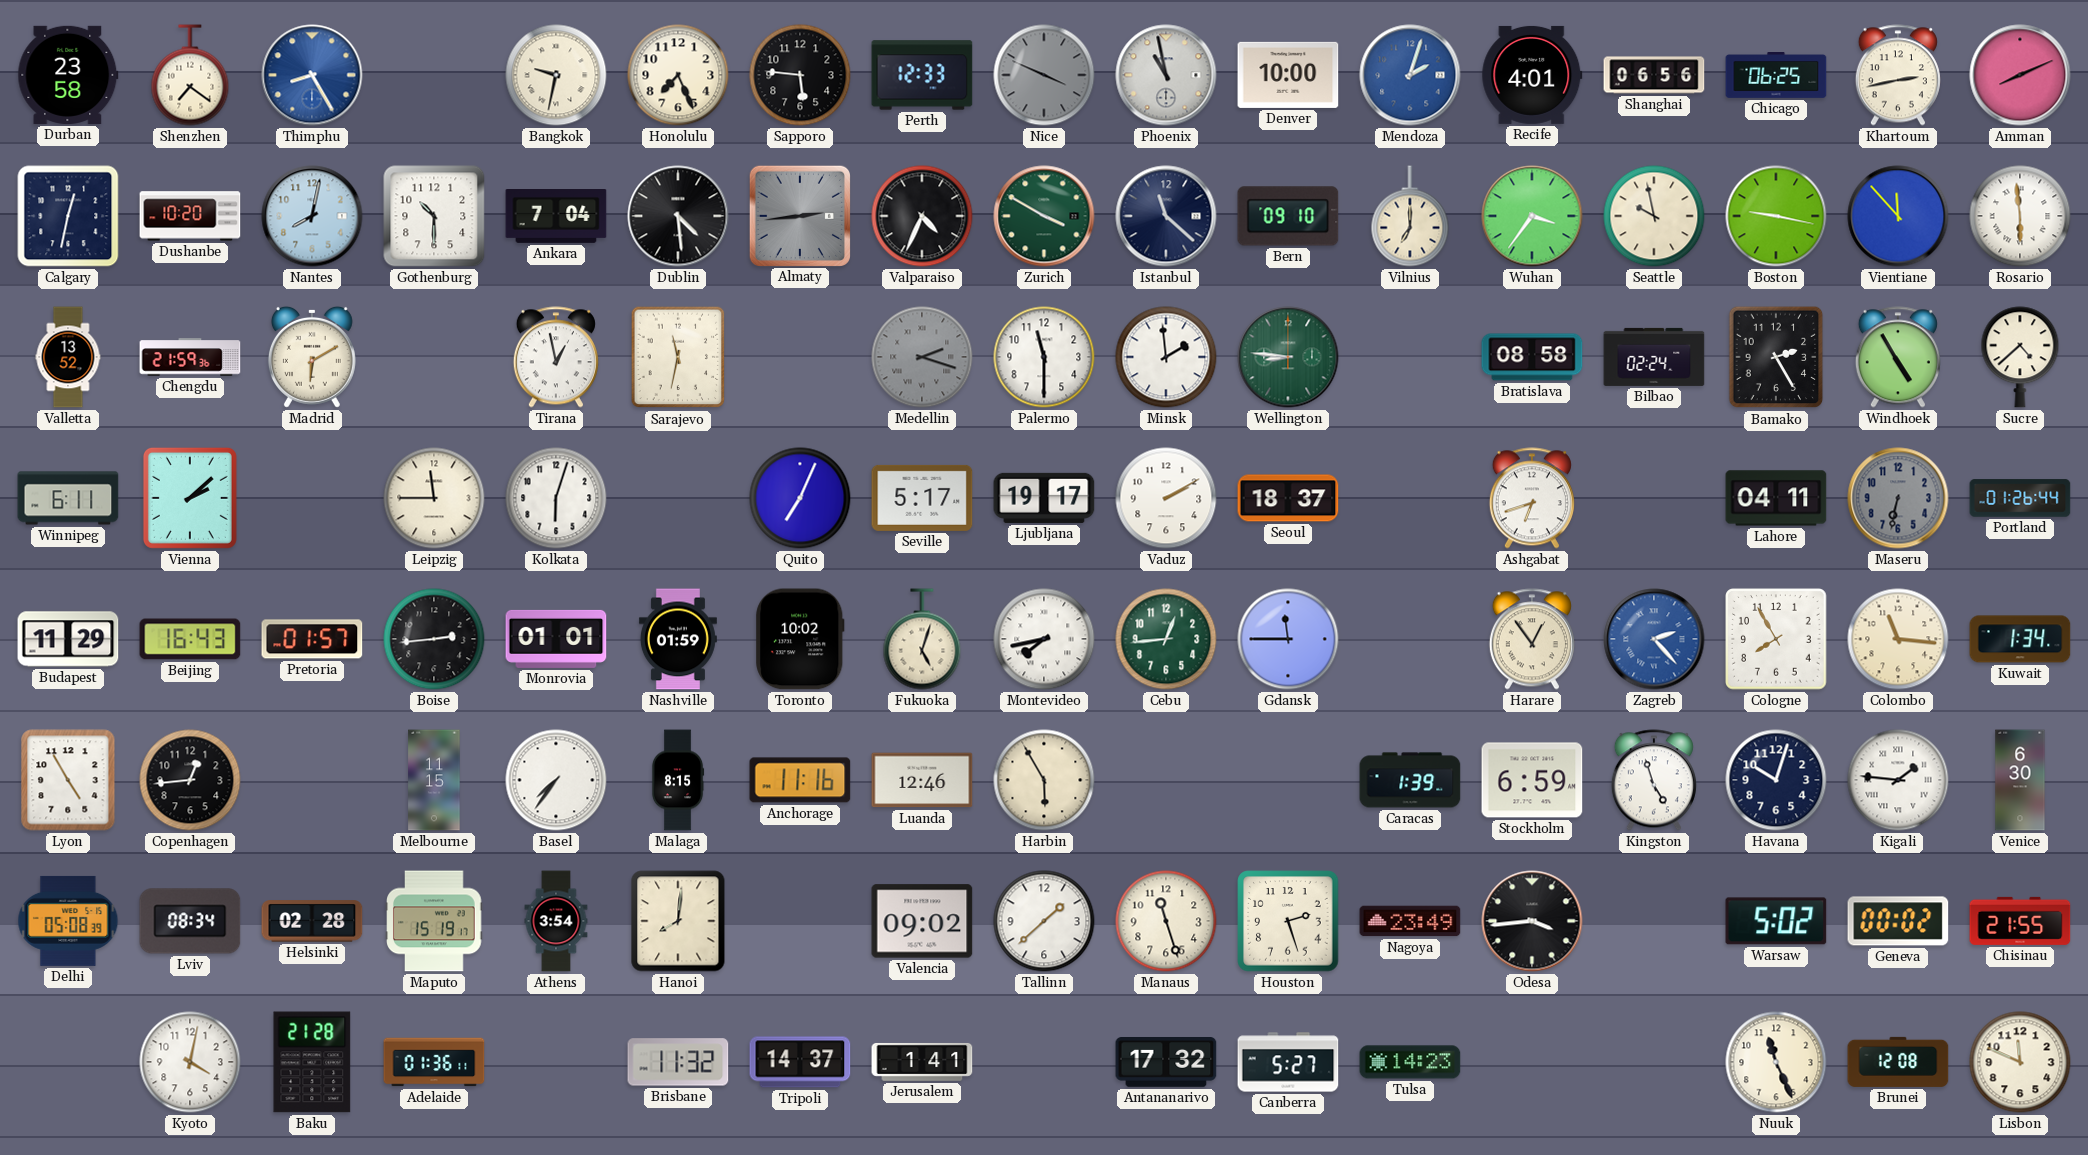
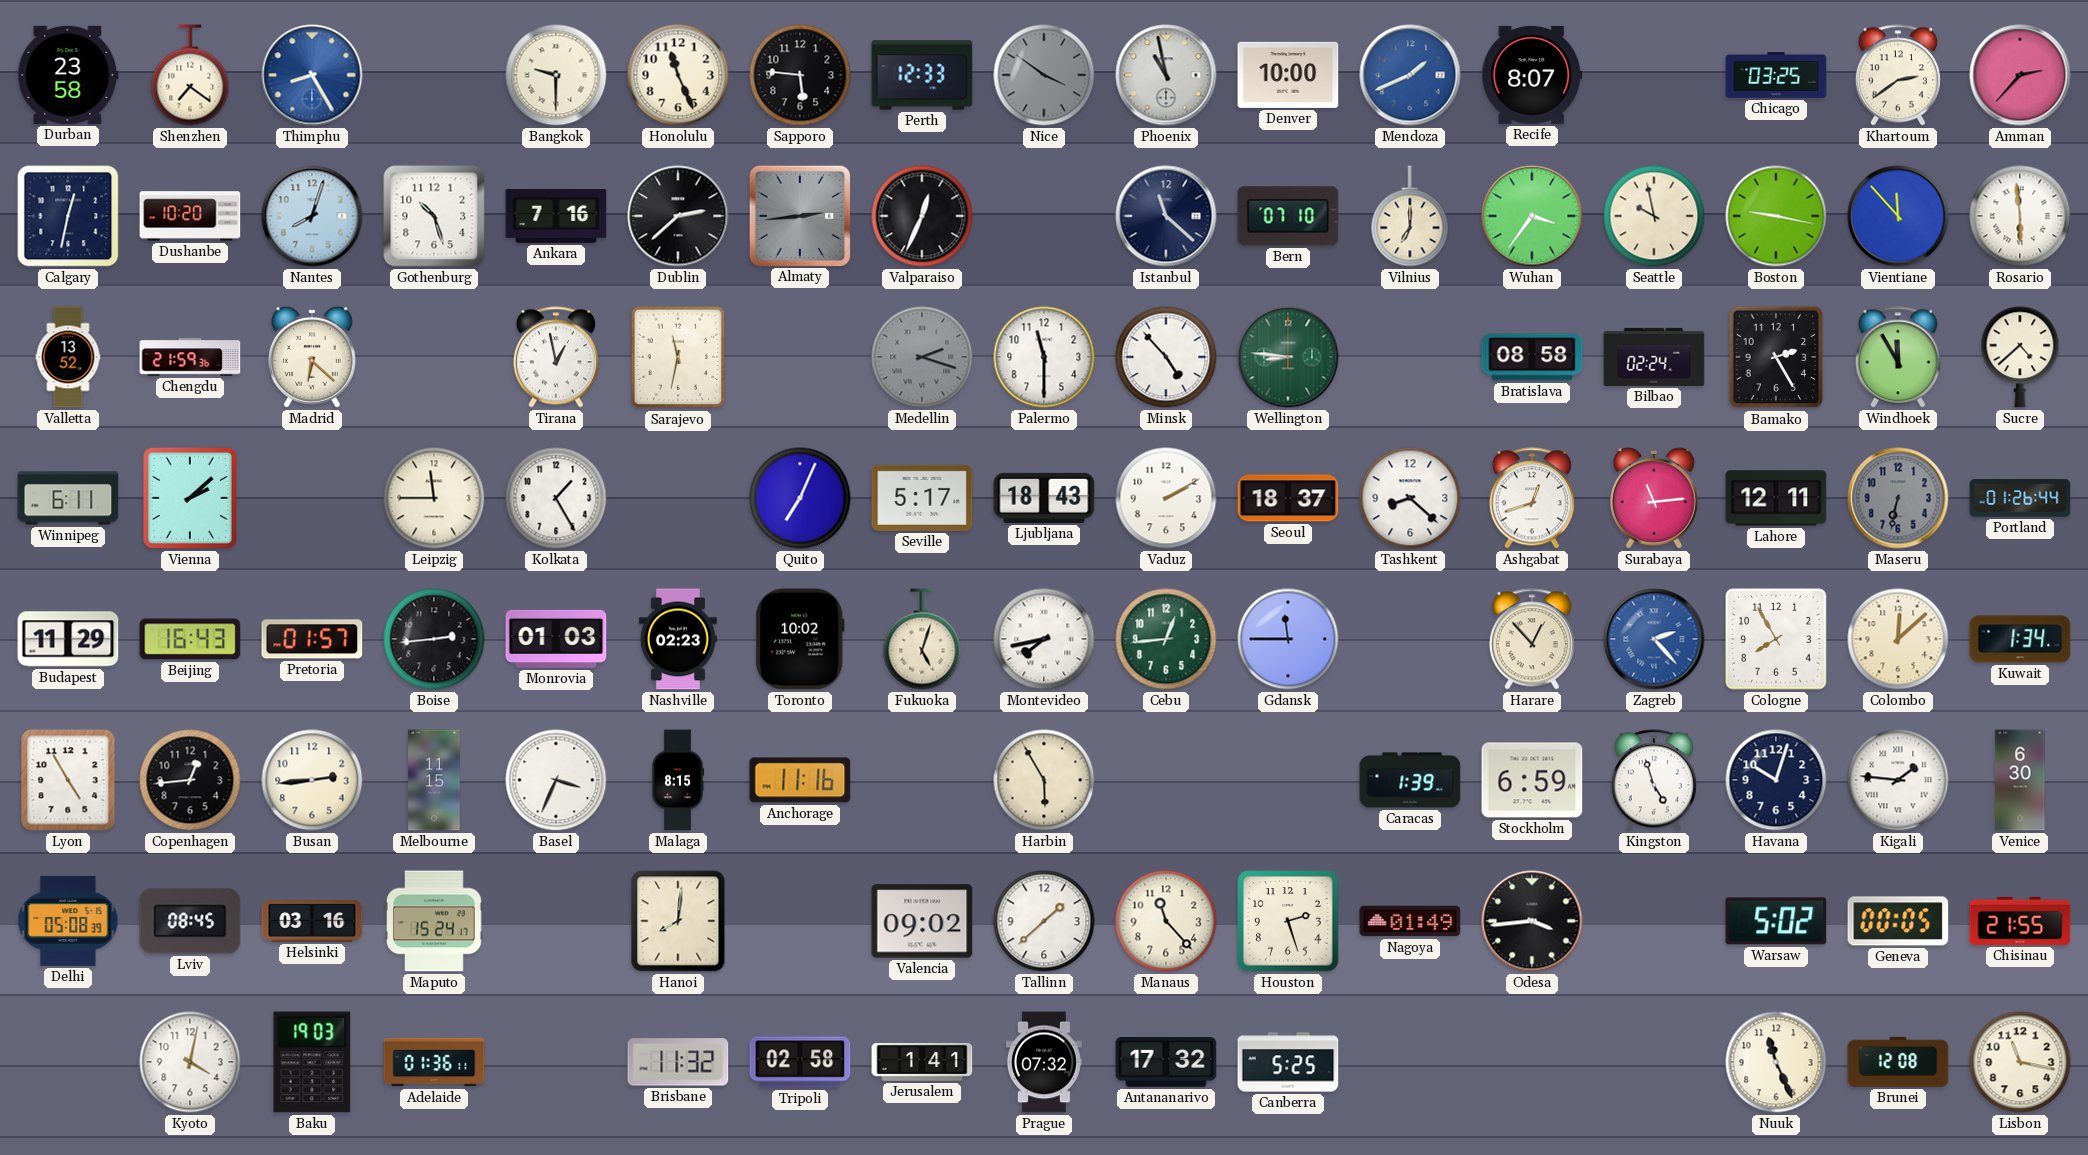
Bangkok: 9:32 -> 9:30 (556, 75)
Honolulu: 7:26 -> 11:26 (678, 75)
Nice: 3:49 -> 3:51 (1044, 75)
Mendoza: 2:03 -> 1:41 (1410, 75)
Recife: 4:01 -> 8:07 (1532, 75)
Shanghai: 06:56 -> none (1654, 75)
Chicago: 06:25 -> 03:25 (1776, 76)
Khartoum: 2:43 -> 2:39 (1898, 75)
Amman: 8:11 -> 2:37 (2020, 75)
Nantes: 8:02 -> 8:03 (312, 216)
Gothenburg: 10:30 -> 10:27 (434, 216)
Ankara: 7:04 -> 7:16 (556, 217)
Dublin: 4:29 -> 2:38 (678, 216)
Valparaiso: 4:34 -> 12:34 (922, 216)
Zurich: 3:50 -> none (1044, 216)
Bern: 09:10 -> 07:10 (1288, 216)
Madrid: 6:10 -> 6:22 (312, 357)
Minsk: 1:59 -> 4:53 (1166, 357)
Windhoek: 4:55 -> 11:55 (1898, 357)
Kolkata: 6:03 -> 1:25 (556, 498)
Ljubljana: 19:17 -> 18:43 (1044, 498)
Tashkent: none -> 8:22 (1410, 498)
Ashgabat: 6:42 -> 12:42 (1532, 498)
Surabaya: none -> 11:14 (1654, 498)
Lahore: 04:11 -> 12:11 (1776, 498)
Monrovia: 01:01 -> 01:03 (556, 639)
Nashville: 01:59 -> 02:23 (678, 639)
Harare: 12:54 -> 12:53 (1532, 639)
Colombo: 11:16 -> 12:08 (1898, 639)
Busan: none -> 2:44 (312, 780)
Basel: 7:36 -> 3:34 (556, 780)
Luanda: 12:46 -> none (922, 780)
Lviv: 08:34 -> 08:45 (190, 921)
Helsinki: 02:28 -> 03:16 (312, 921)
Maputo: 15:19 -> 15:24 (434, 921)
Athens: 3:54 -> none (556, 921)
Manaus: 11:27 -> 11:23 (1166, 921)
Nagoya: 23:49 -> 01:49 (1410, 921)
Geneva: 00:02 -> 00:05 (1898, 921)
Baku: 21:28 -> 19:03 (312, 1062)
Tripoli: 14:37 -> 02:58 (800, 1062)
Prague: none -> 07:32 (1044, 1062)
Canberra: 5:27 -> 5:25 (1288, 1062)
Tulsa: 14:23 -> none (1410, 1062)
Lisbon: 11:49 -> 11:17 (2020, 1062)
